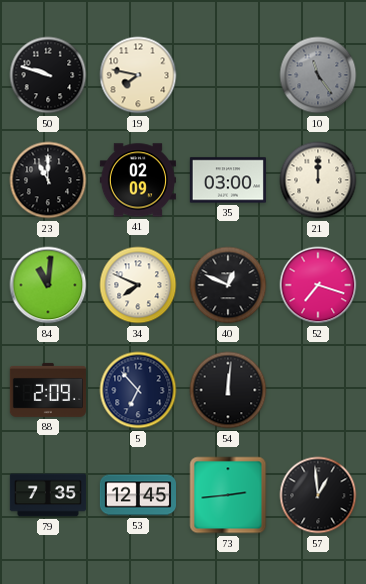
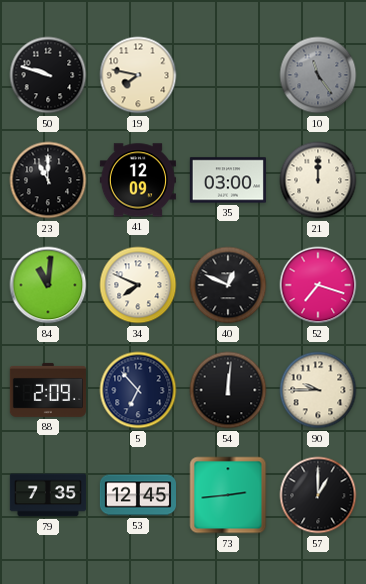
41: 02:09 -> 12:09 (138, 180)
90: none -> 9:45 (318, 390)
57: 12:59 -> 1:00 (318, 495)
